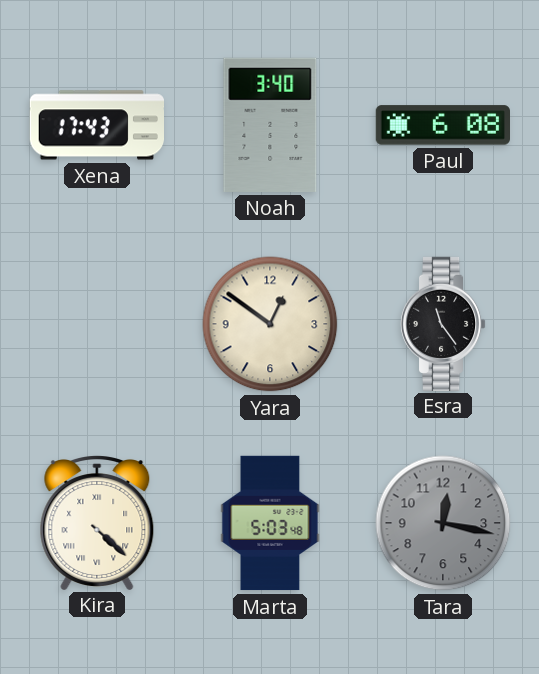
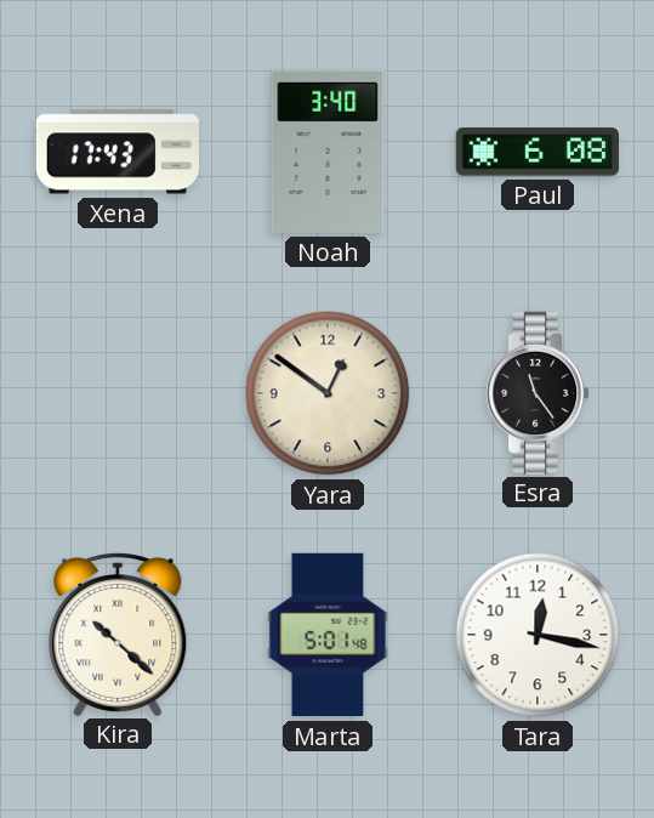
Kira: 4:22 -> 10:22 (118, 635)
Marta: 5:03 -> 5:01 (328, 635)
Tara dial: grey -> white (538, 635)
